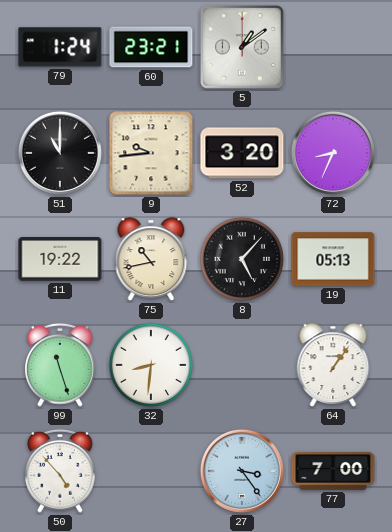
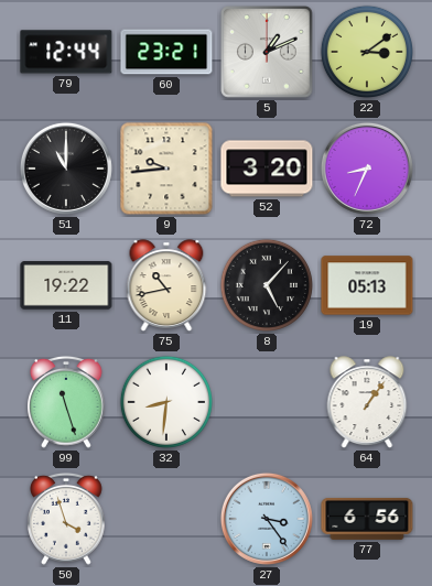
79: 1:24 -> 12:44 (66, 52)
5: 1:09 -> 1:11 (267, 52)
22: none -> 3:09 (367, 52)
50: 4:53 -> 3:57 (67, 519)
77: 7:00 -> 6:56 (367, 519)
